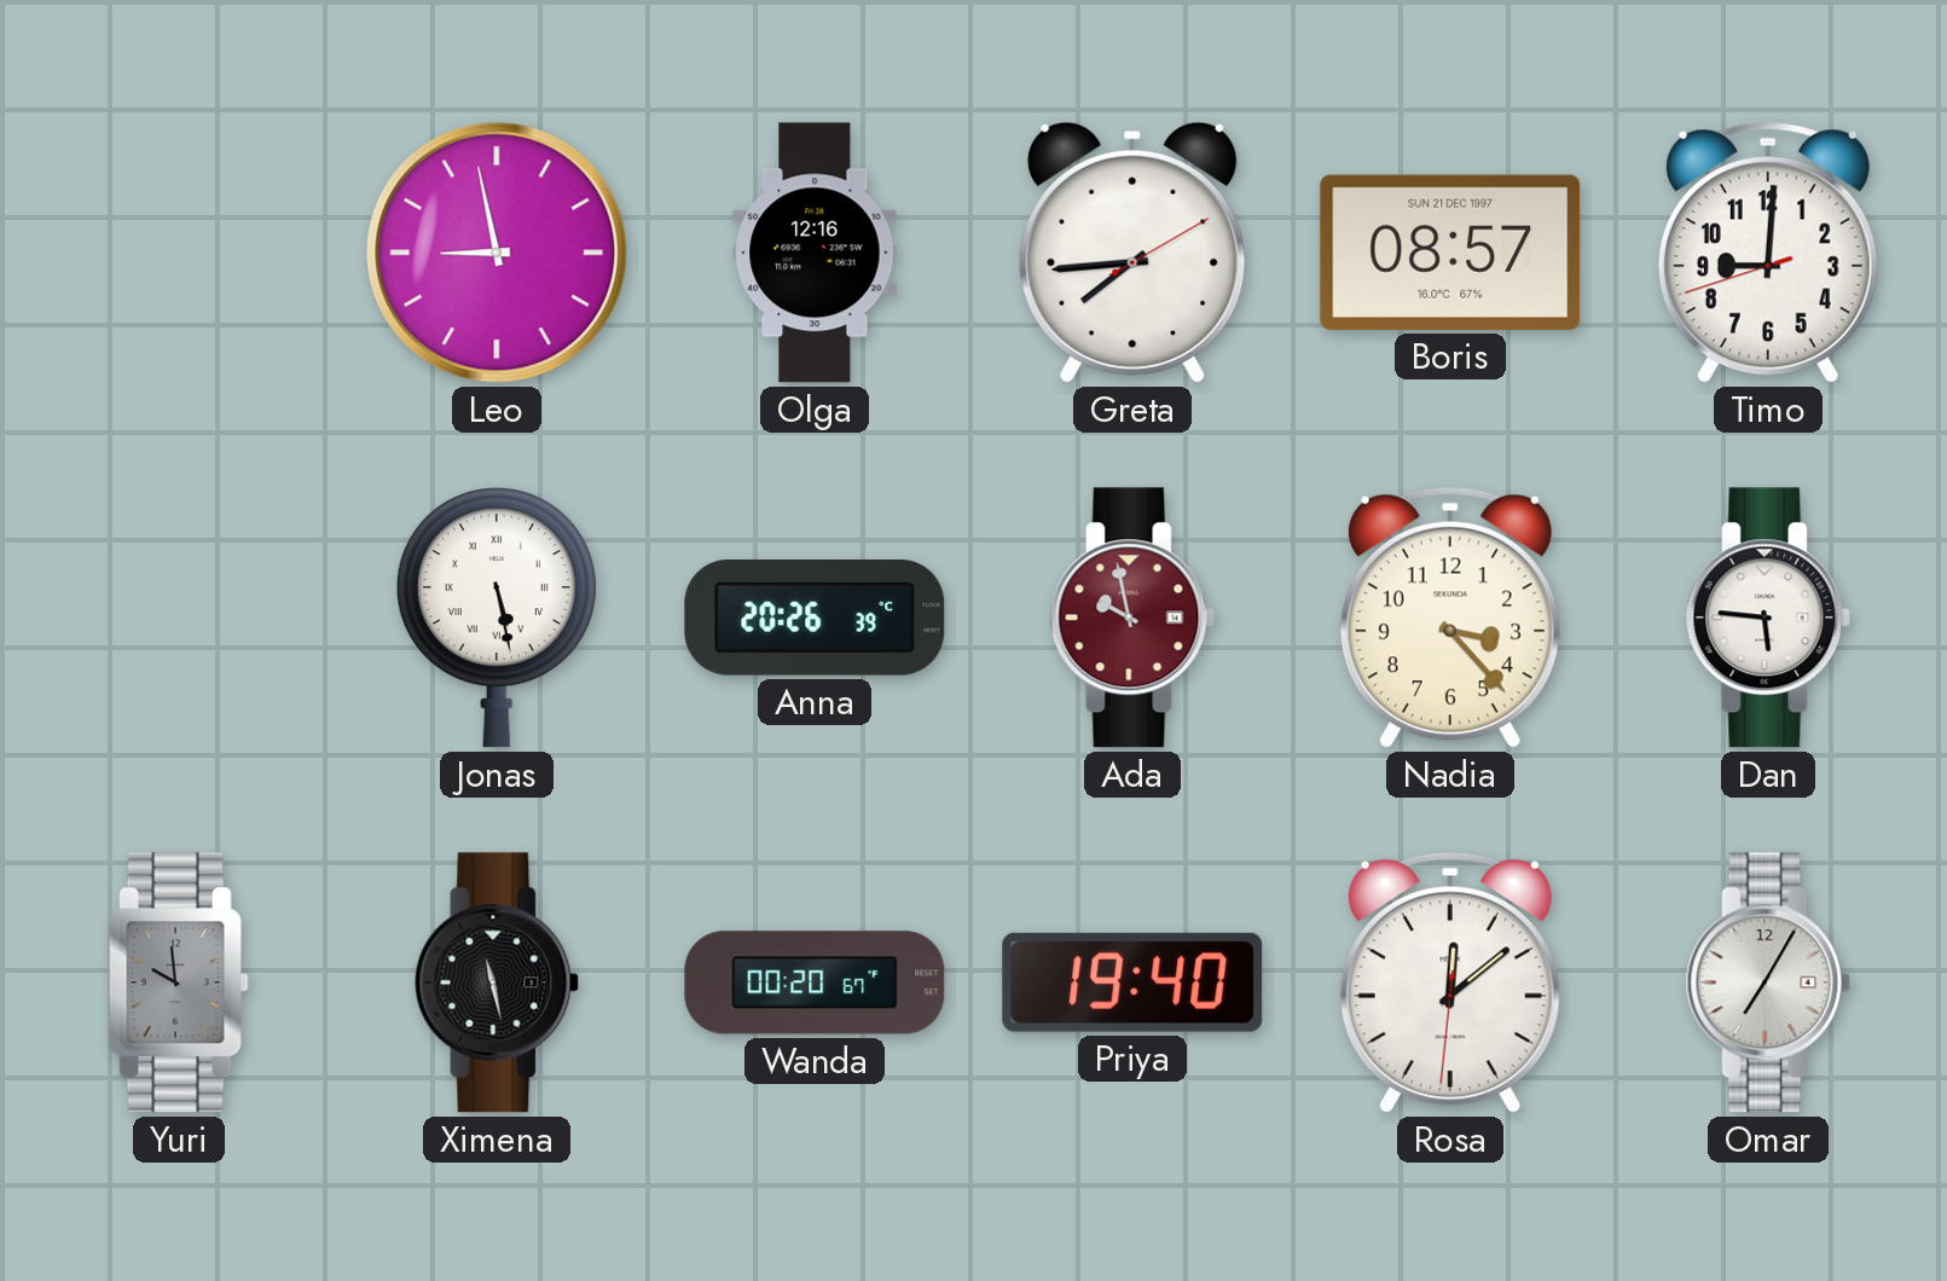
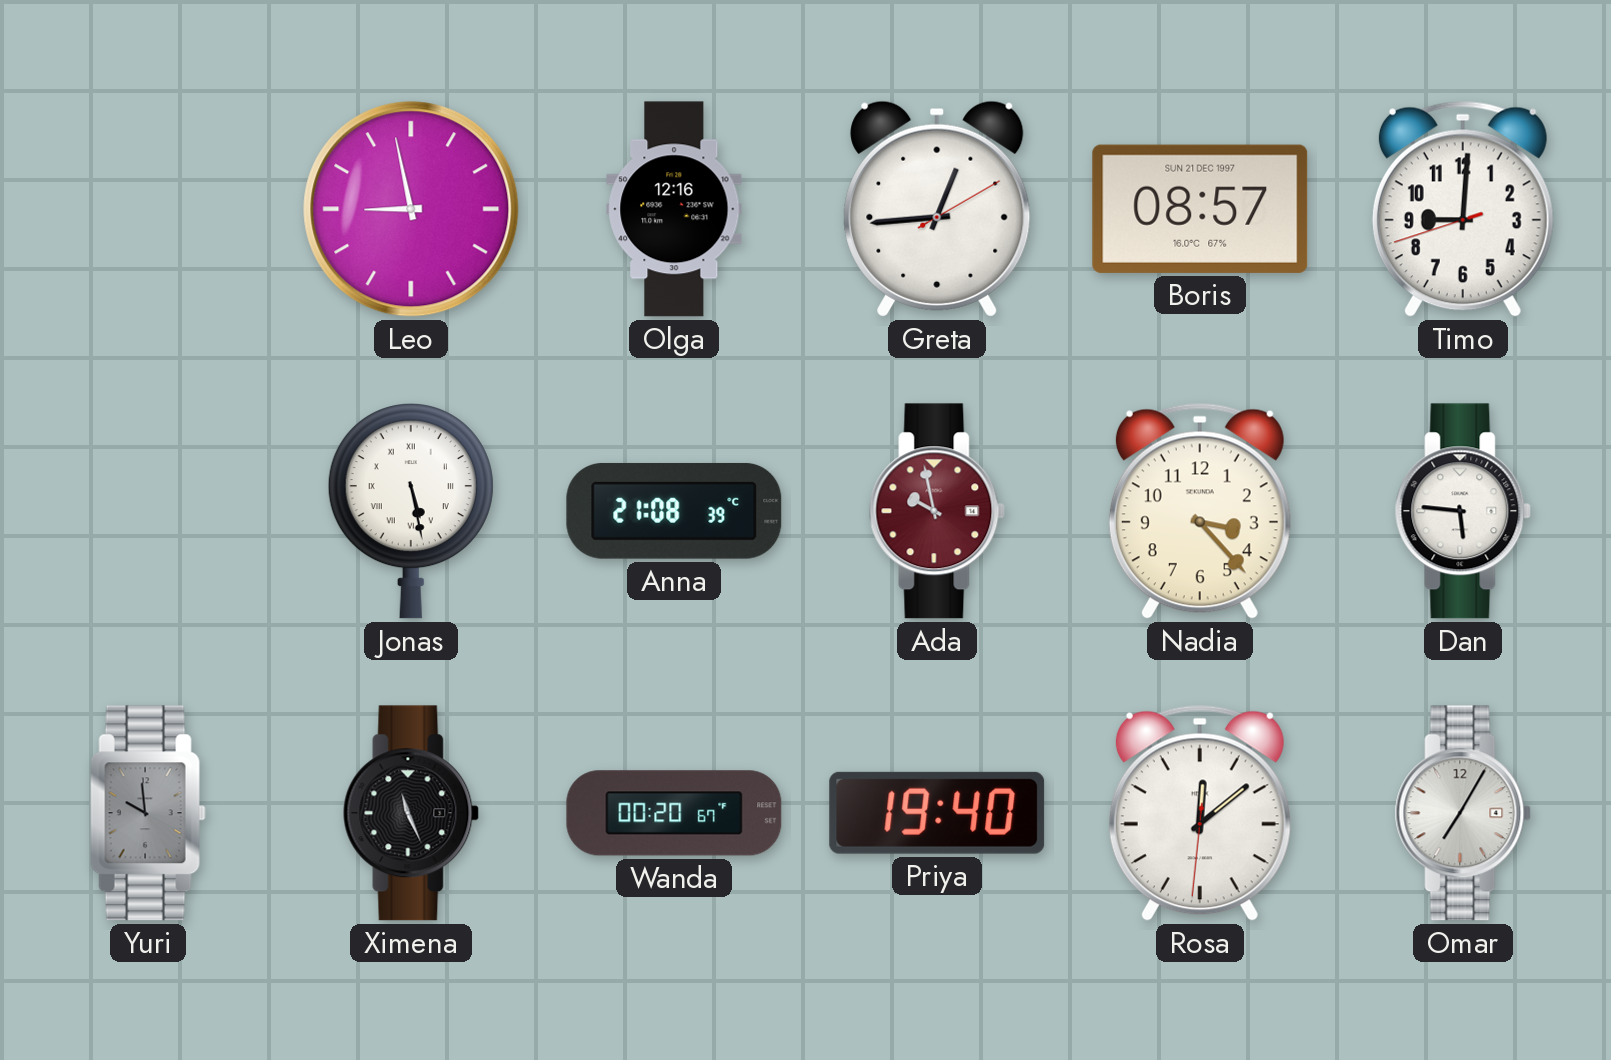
Greta: 7:44 -> 12:44 (937, 209)
Anna: 20:26 -> 21:08 (674, 511)
Ximena: 11:28 -> 11:26 (411, 813)
